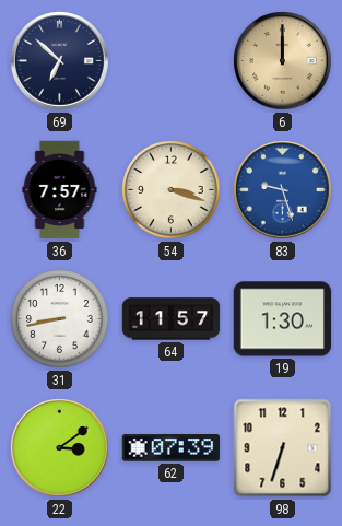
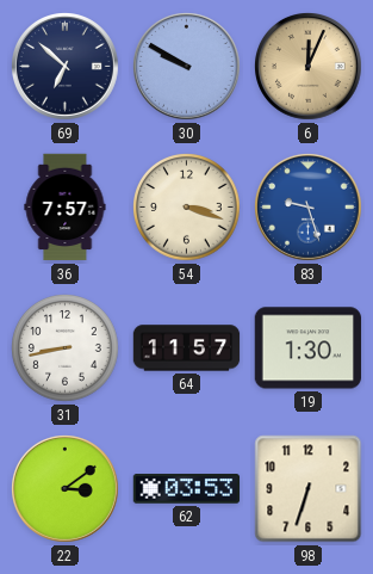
30: none -> 9:50 (187, 67)
6: 12:00 -> 12:04 (309, 67)
62: 07:39 -> 03:53 (187, 489)
